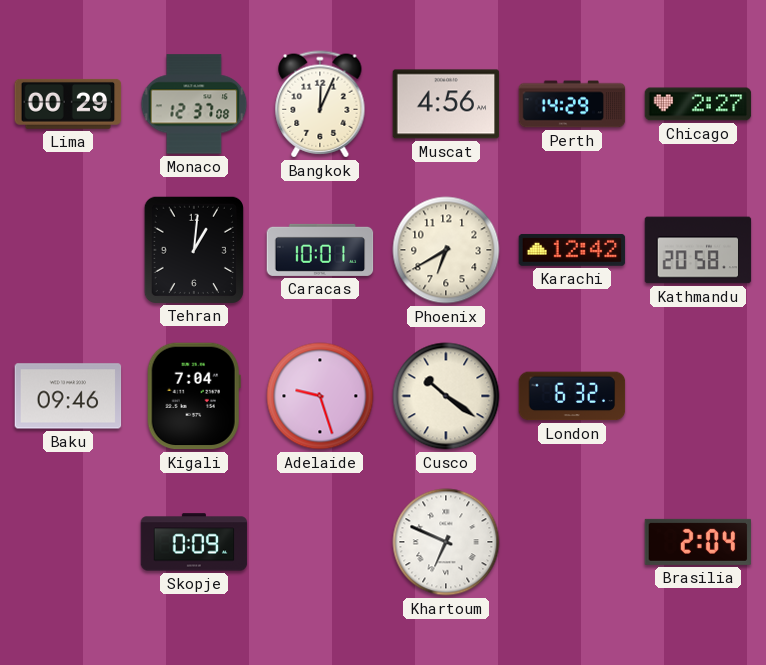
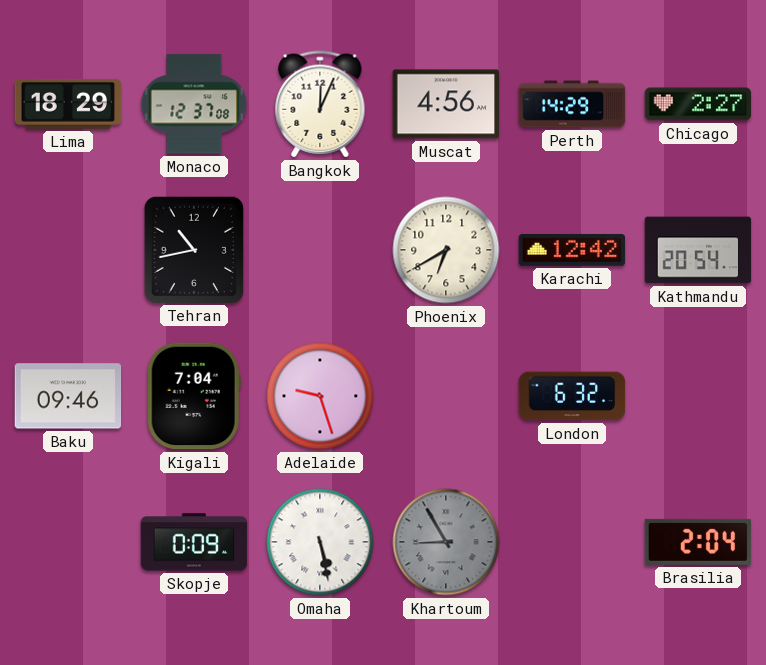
Lima: 00:29 -> 18:29 (68, 104)
Tehran: 1:01 -> 10:43 (194, 249)
Caracas: 10:01 -> none (320, 250)
Kathmandu: 20:58 -> 20:54 (698, 250)
Cusco: 10:21 -> none (446, 396)
Omaha: none -> 5:28 (320, 542)
Khartoum: 6:49 -> 8:55 (446, 542)
Khartoum dial: white -> grey (446, 542)
